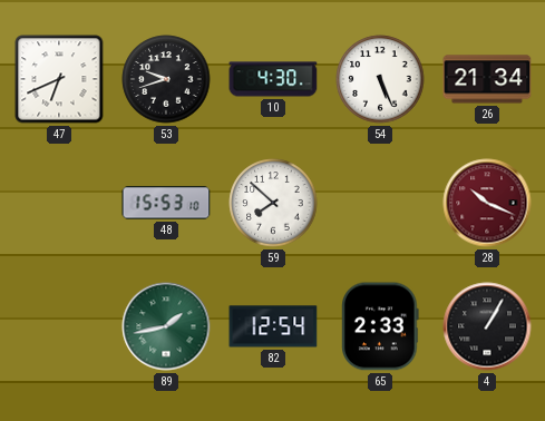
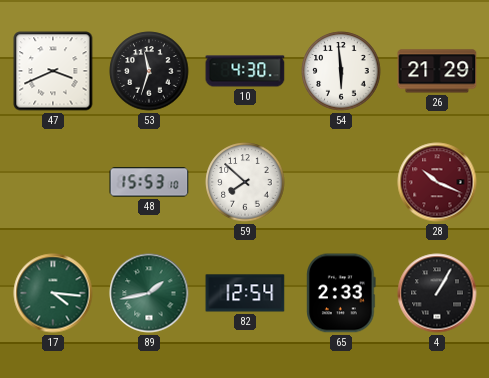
47: 6:41 -> 3:41 (53, 71)
53: 9:42 -> 11:33 (149, 71)
54: 5:26 -> 5:59 (341, 71)
26: 21:34 -> 21:29 (437, 71)
17: none -> 4:16 (53, 293)
